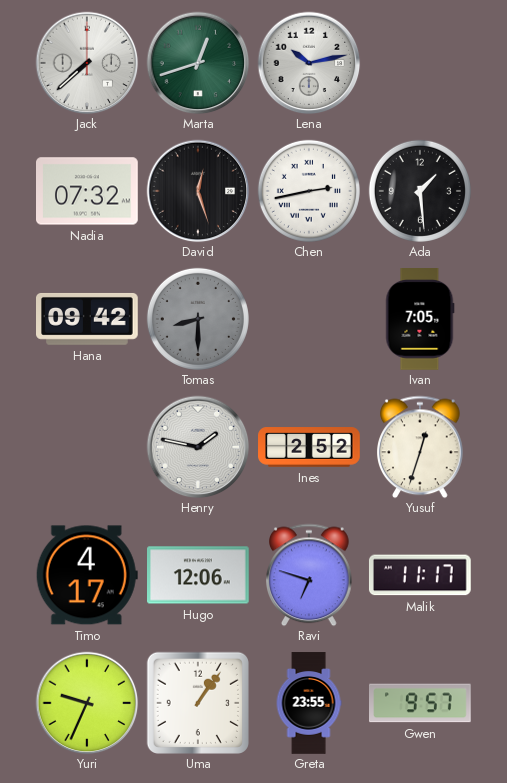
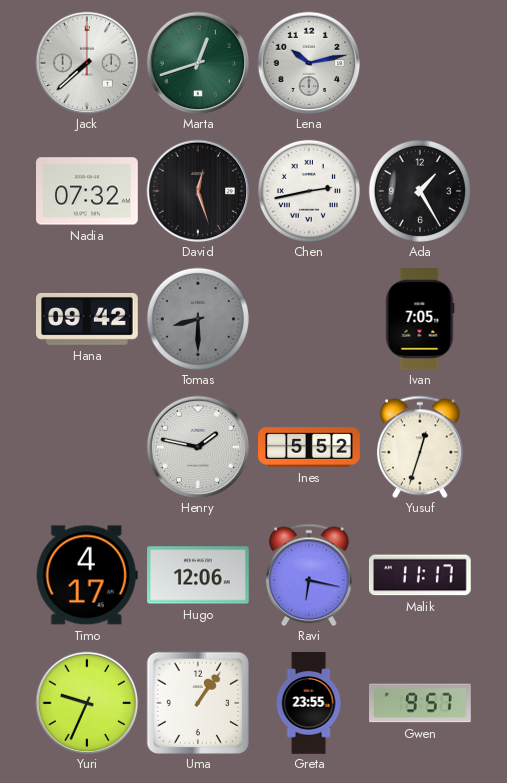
Ada: 1:29 -> 1:25 (420, 191)
Ines: 2:52 -> 5:52 (309, 447)
Ravi: 6:48 -> 6:17 (310, 575)
